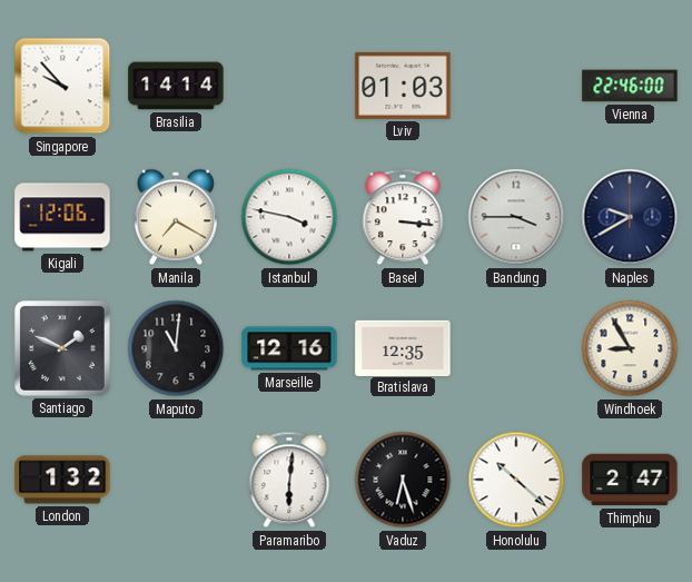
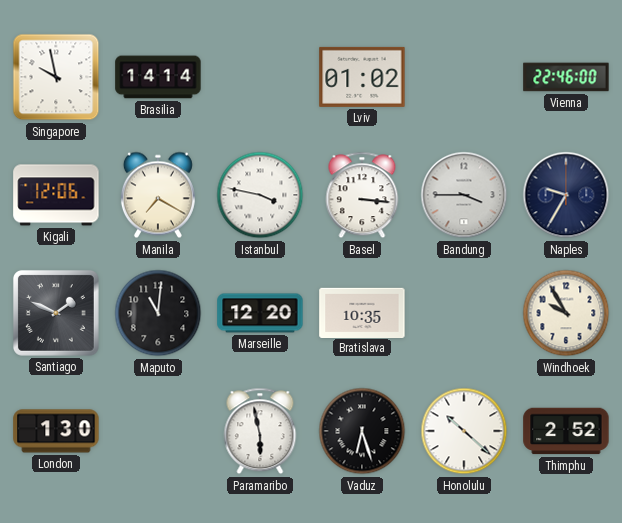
Singapore: 9:53 -> 9:58 (56, 77)
Lviv: 01:03 -> 01:02 (362, 77)
Naples: 9:40 -> 9:35 (566, 195)
Marseille: 12:16 -> 12:20 (260, 313)
Bratislava: 12:35 -> 10:35 (362, 312)
Windhoek: 8:55 -> 9:55 (566, 313)
London: 1:32 -> 1:30 (56, 431)
Paramaribo: 6:01 -> 5:58 (260, 431)
Thimphu: 2:47 -> 2:52 (566, 431)
